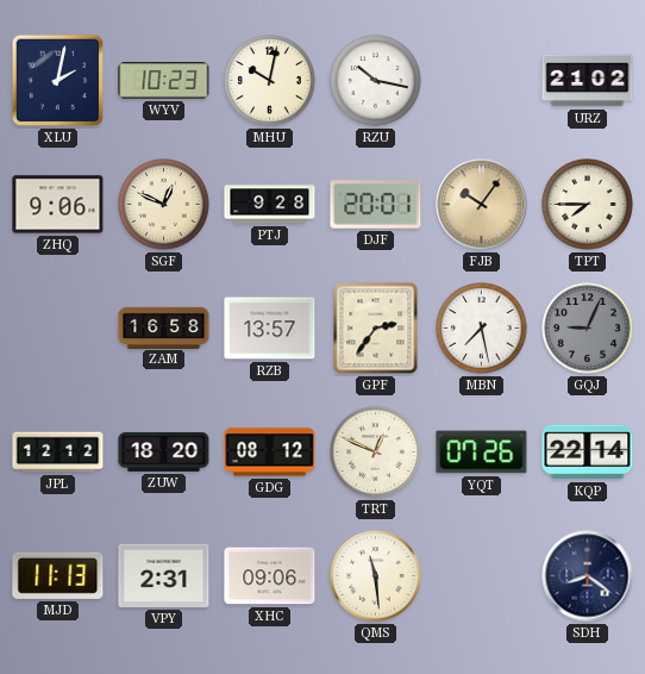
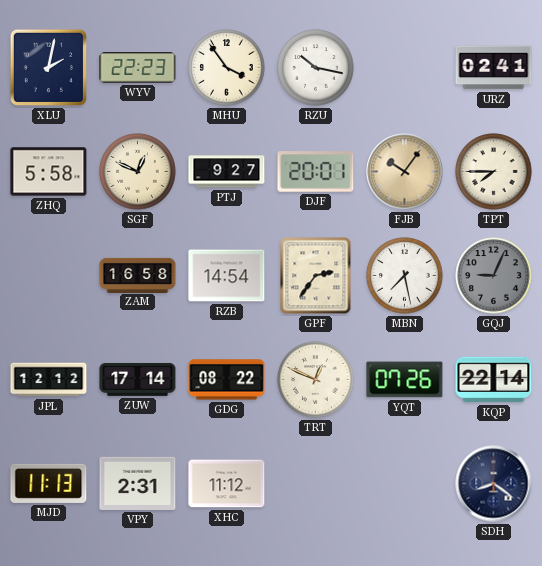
WYV: 10:23 -> 22:23 (138, 68)
MHU: 10:02 -> 3:54 (227, 68)
URZ: 21:02 -> 02:41 (494, 68)
ZHQ: 9:06 -> 5:58 (49, 172)
PTJ: 9:28 -> 9:27 (227, 172)
RZB: 13:57 -> 14:54 (227, 276)
ZUW: 18:20 -> 17:14 (138, 379)
GDG: 08:12 -> 08:22 (227, 380)
XHC: 09:06 -> 11:12 (227, 484)
QMS: 11:29 -> none (376, 576)
